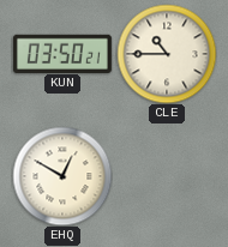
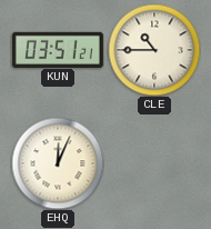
KUN: 03:50 -> 03:51 (58, 49)
EHQ: 12:50 -> 12:04 (58, 163)
